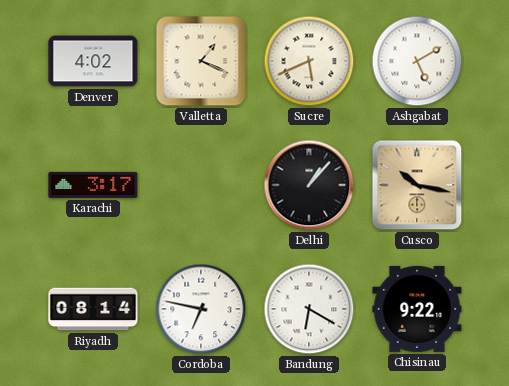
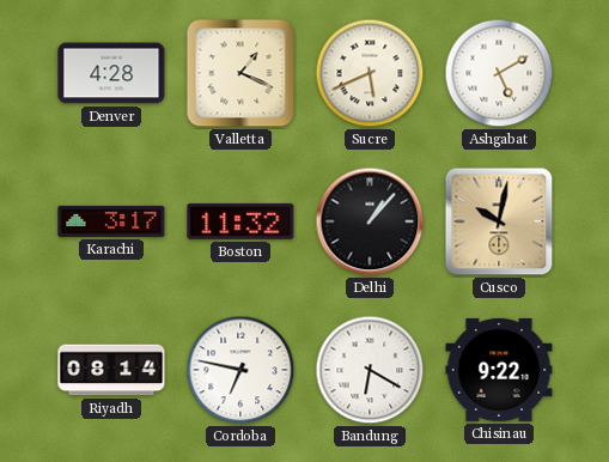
Denver: 4:02 -> 4:28 (111, 73)
Boston: none -> 11:32 (240, 221)
Cusco: 10:17 -> 10:02 (499, 221)
